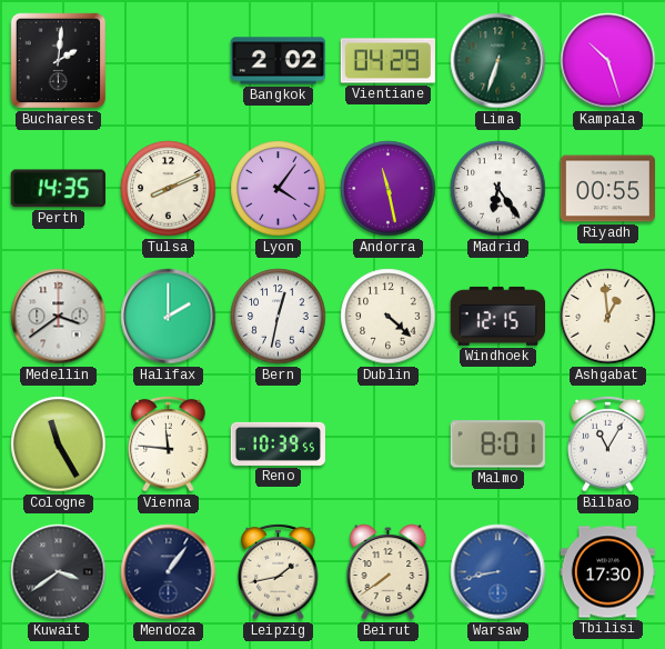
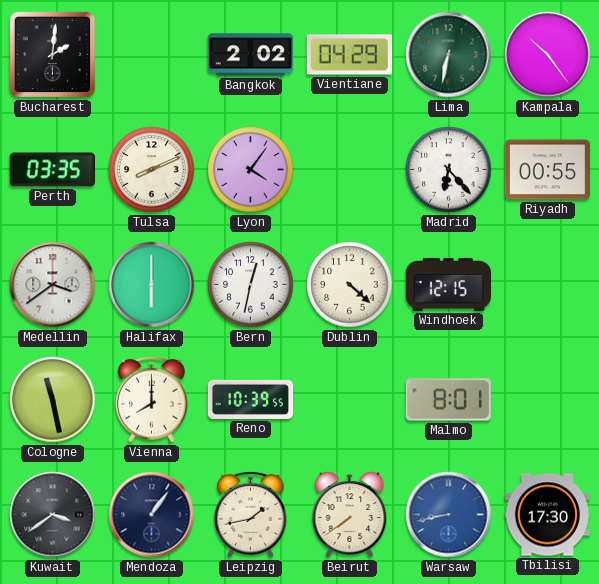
Lima: 6:33 -> 6:32 (449, 55)
Kampala: 10:27 -> 10:24 (548, 55)
Perth: 14:35 -> 03:35 (52, 170)
Andorra: 11:28 -> none (389, 189)
Madrid: 6:24 -> 6:23 (449, 170)
Halifax: 2:00 -> 6:00 (152, 285)
Ashgabat: 12:59 -> none (608, 317)
Cologne: 11:25 -> 11:28 (53, 400)
Vienna: 11:46 -> 8:00 (152, 399)
Bilbao: 11:05 -> none (608, 443)
